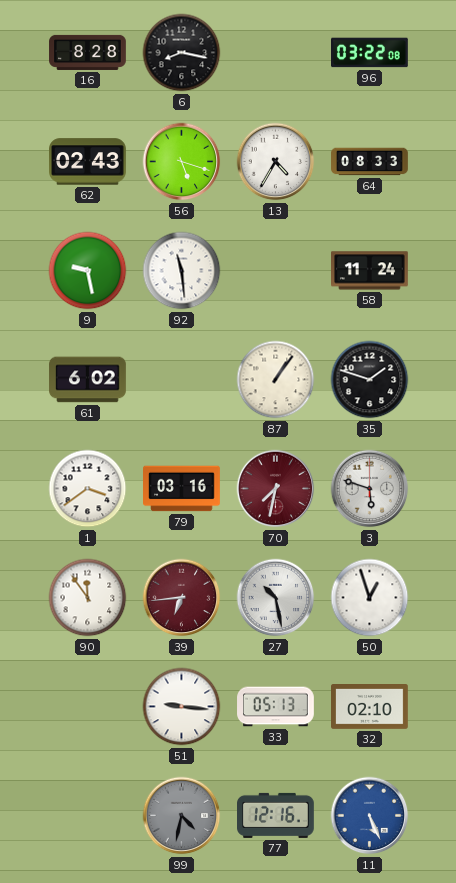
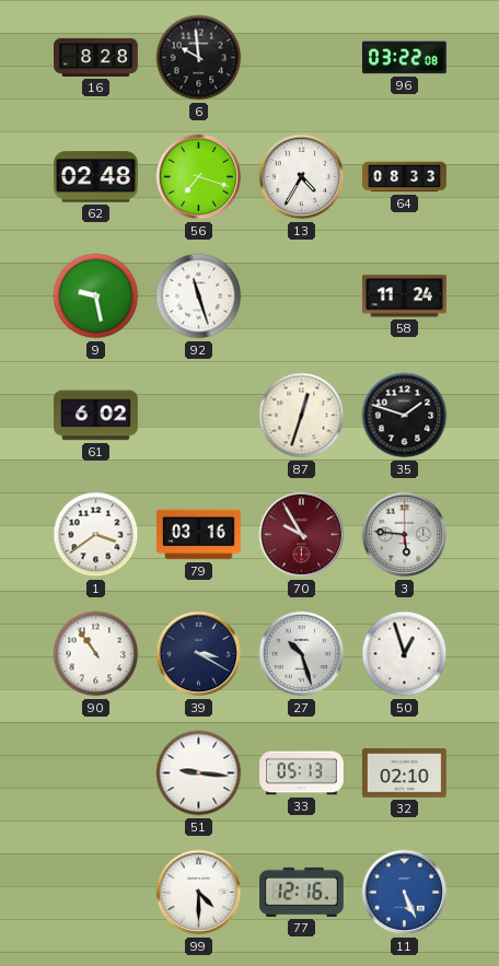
6: 8:17 -> 9:59 (199, 58)
62: 02:43 -> 02:48 (96, 177)
56: 5:18 -> 7:18 (199, 177)
92: 11:29 -> 11:27 (199, 296)
87: 1:06 -> 12:33 (302, 416)
70: 7:32 -> 9:55 (302, 535)
3: 5:48 -> 5:46 (405, 535)
90: 11:54 -> 10:54 (96, 654)
39: 6:44 -> 3:20 (199, 654)
39 dial: burgundy -> navy (199, 654)
27: 10:28 -> 10:27 (302, 654)
99: 4:32 -> 4:30 (199, 893)
99 dial: grey -> white (199, 893)
